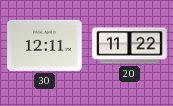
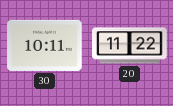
30: 12:11 -> 10:11 (45, 45)
